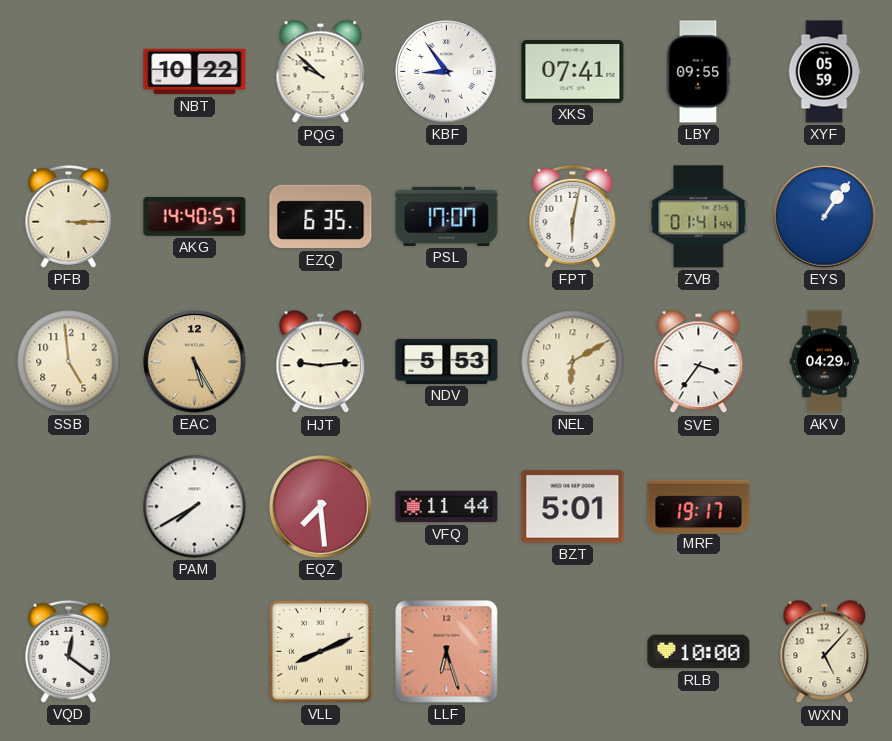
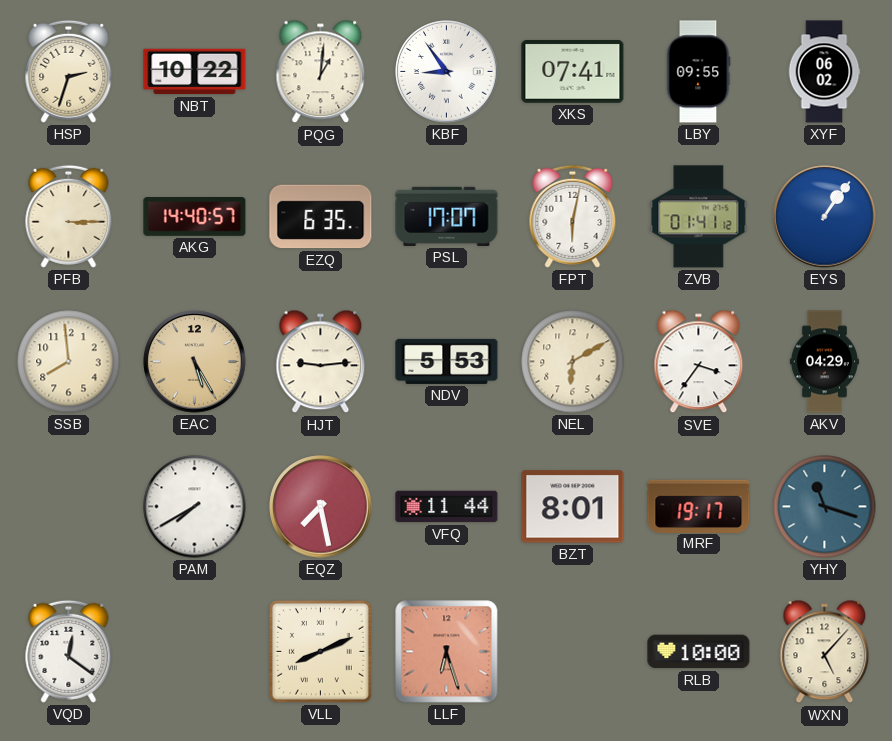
HSP: none -> 2:33 (69, 71)
PQG: 9:52 -> 1:01 (321, 72)
XYF: 05:59 -> 06:02 (824, 72)
ZVB: 01:41:44 -> 01:41:12 (699, 217)
SSB: 4:59 -> 7:59 (69, 362)
EQZ: 7:29 -> 7:28 (321, 507)
BZT: 5:01 -> 8:01 (573, 507)
YHY: none -> 11:18 (825, 507)
